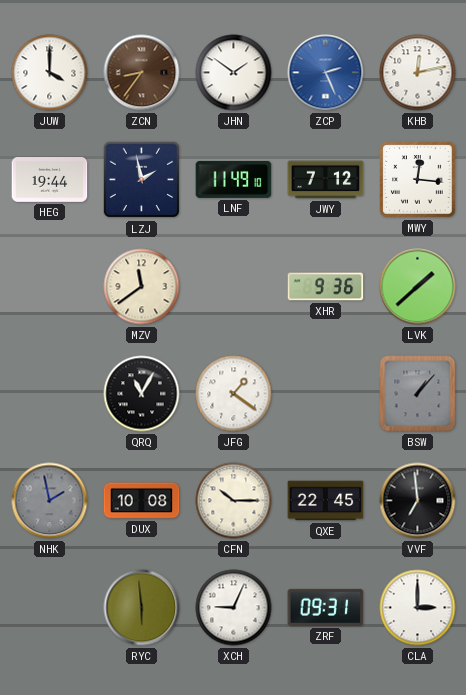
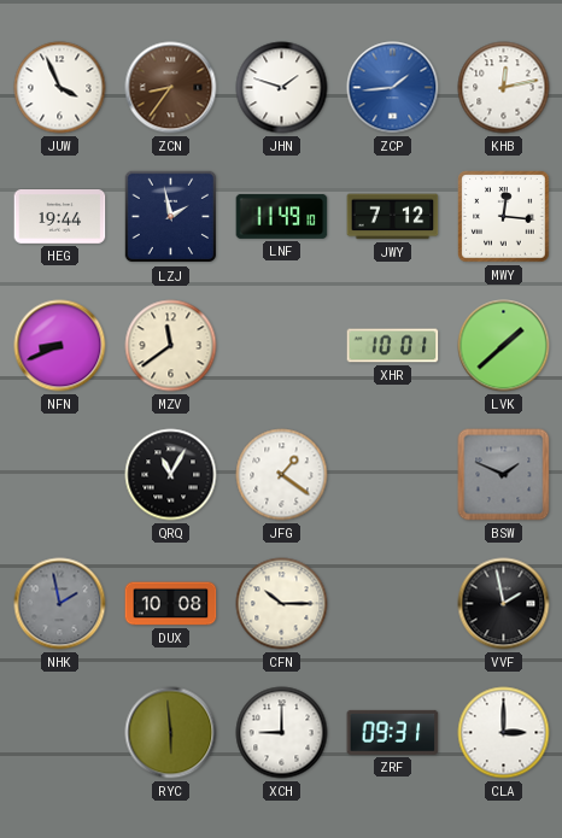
JUW: 4:00 -> 3:56 (60, 88)
JHN: 1:51 -> 1:48 (282, 88)
ZCP: 2:26 -> 1:44 (393, 88)
NFN: none -> 8:41 (60, 346)
XHR: 9:36 -> 10:01 (393, 346)
BSW: 1:07 -> 1:49 (504, 475)
QXE: 22:45 -> none (326, 501)
VVF: 6:59 -> 1:58 (504, 604)
XCH: 9:04 -> 9:00 (282, 733)
